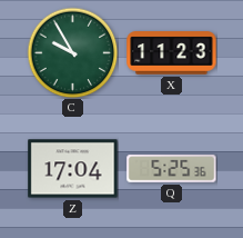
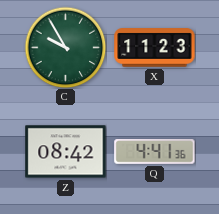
Z: 17:04 -> 08:42 (66, 152)
Q: 5:25 -> 4:41 (155, 152)
